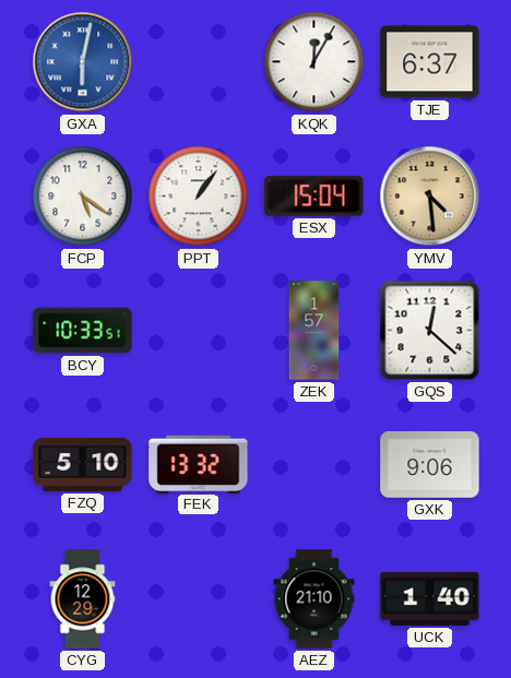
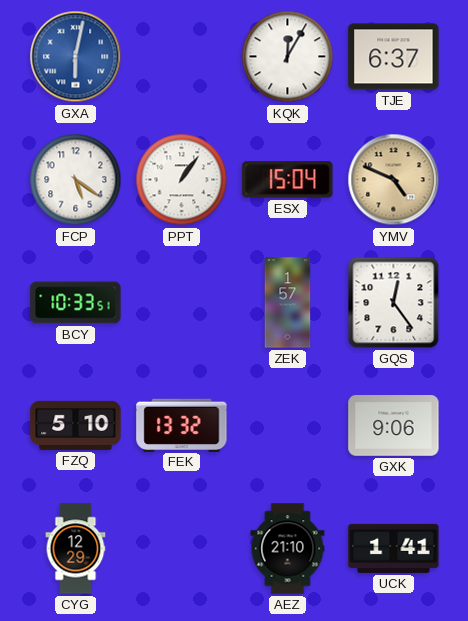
YMV: 4:29 -> 4:49 (394, 180)
GQS: 12:22 -> 12:24 (394, 303)
UCK: 1:40 -> 1:41 (394, 548)
